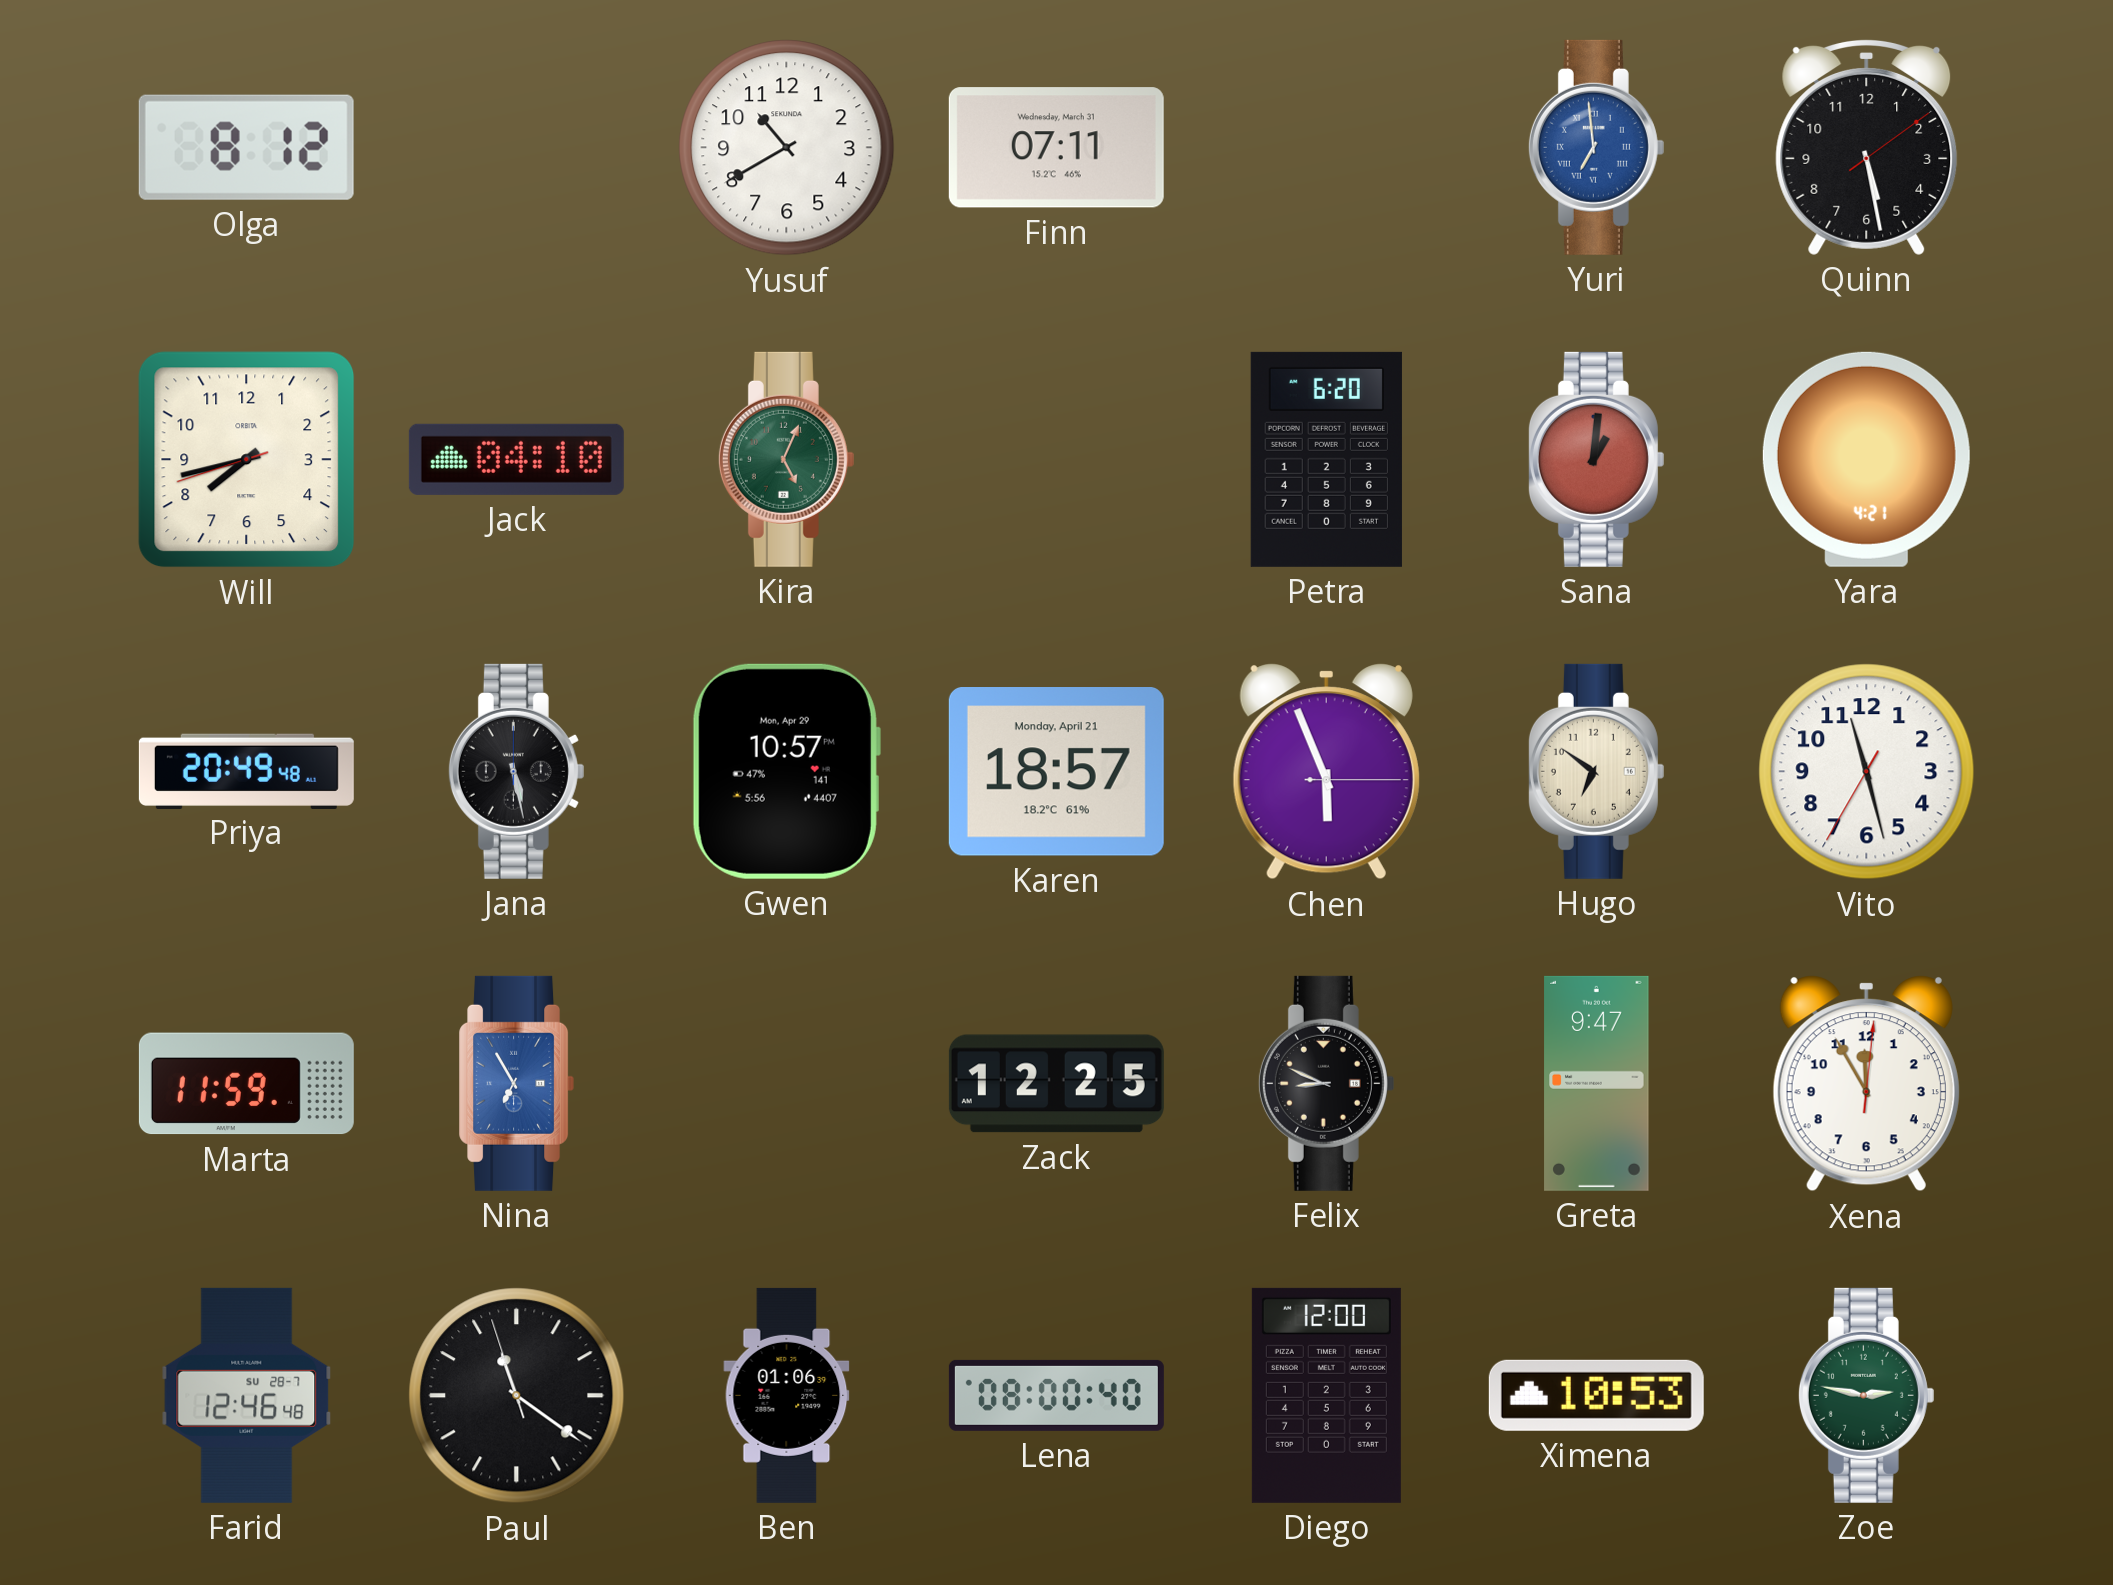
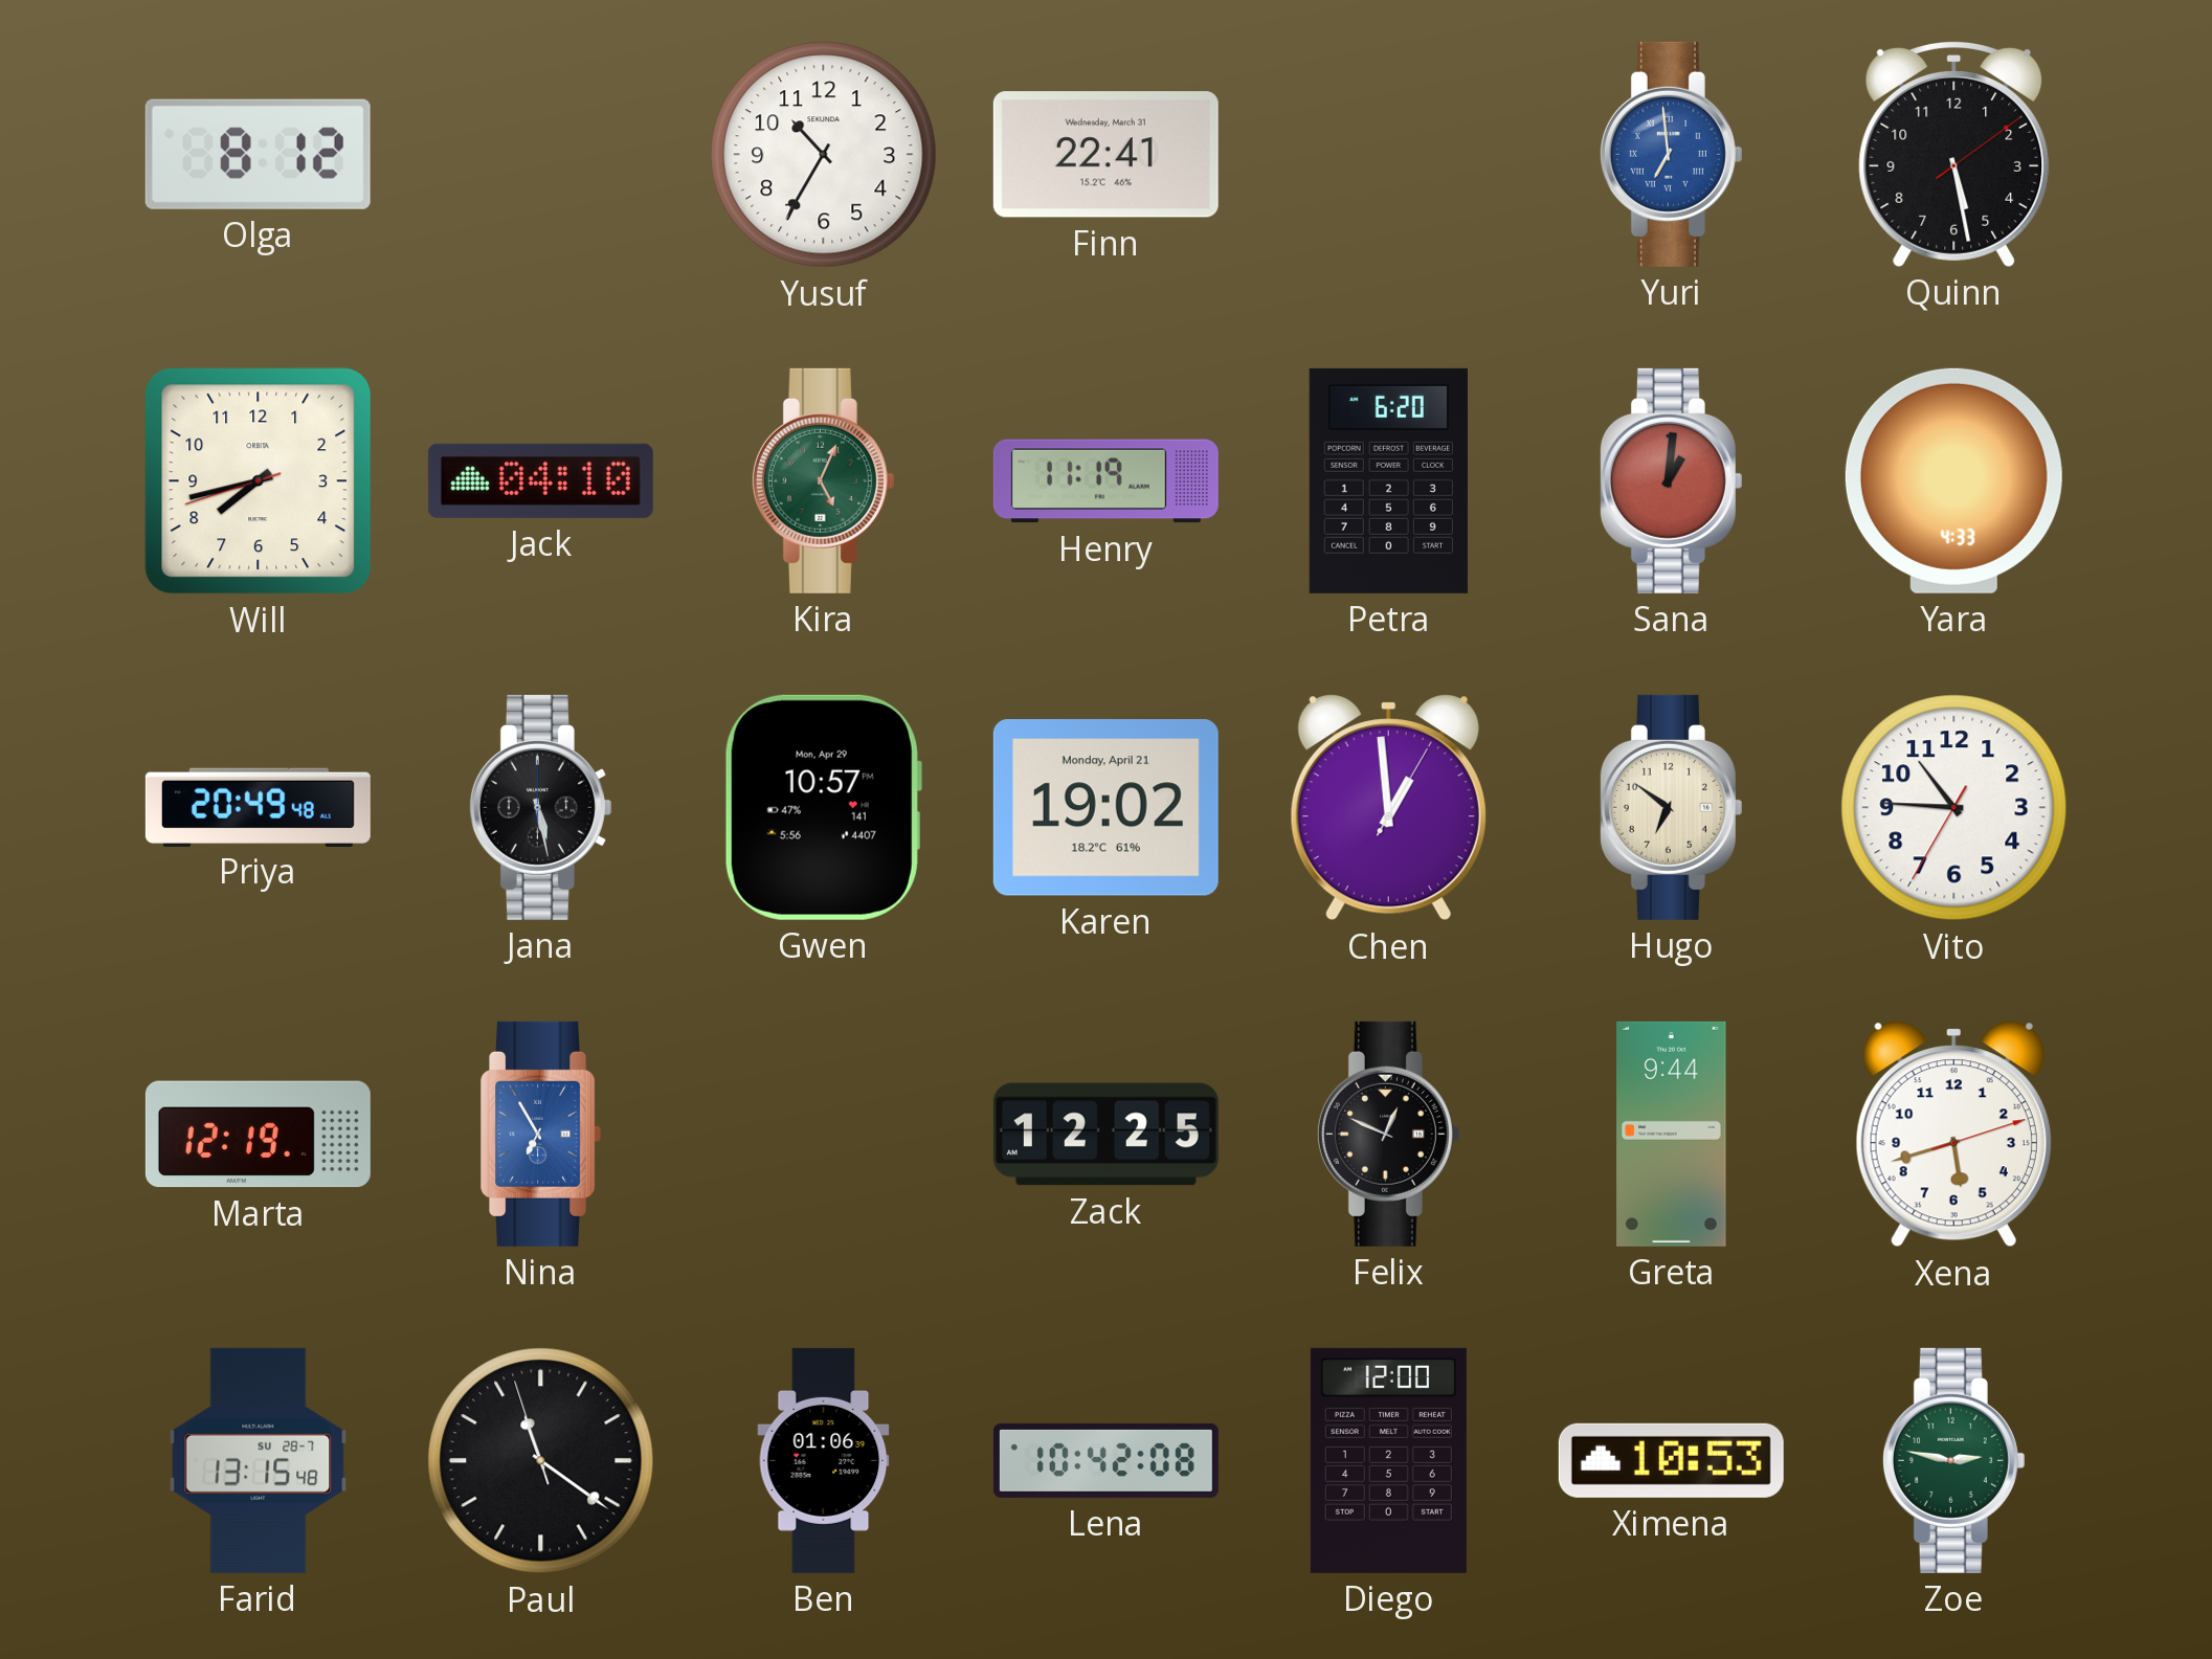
Yusuf: 10:40 -> 10:35 (824, 155)
Finn: 07:11 -> 22:41 (1105, 155)
Henry: none -> 11:19 (1105, 481)
Yara: 4:21 -> 4:33 (1953, 480)
Karen: 18:57 -> 19:02 (1105, 808)
Chen: 5:56 -> 12:59 (1388, 808)
Vito: 11:27 -> 10:45 (1954, 808)
Marta: 11:59 -> 12:19 (258, 1135)
Felix: 8:49 -> 12:49 (1388, 1134)
Greta: 9:47 -> 9:44 (1672, 1134)
Xena: 11:55 -> 5:42 (1953, 1135)
Farid: 12:46 -> 13:15 (259, 1460)
Lena: 08:00 -> 10:42 (1105, 1460)
